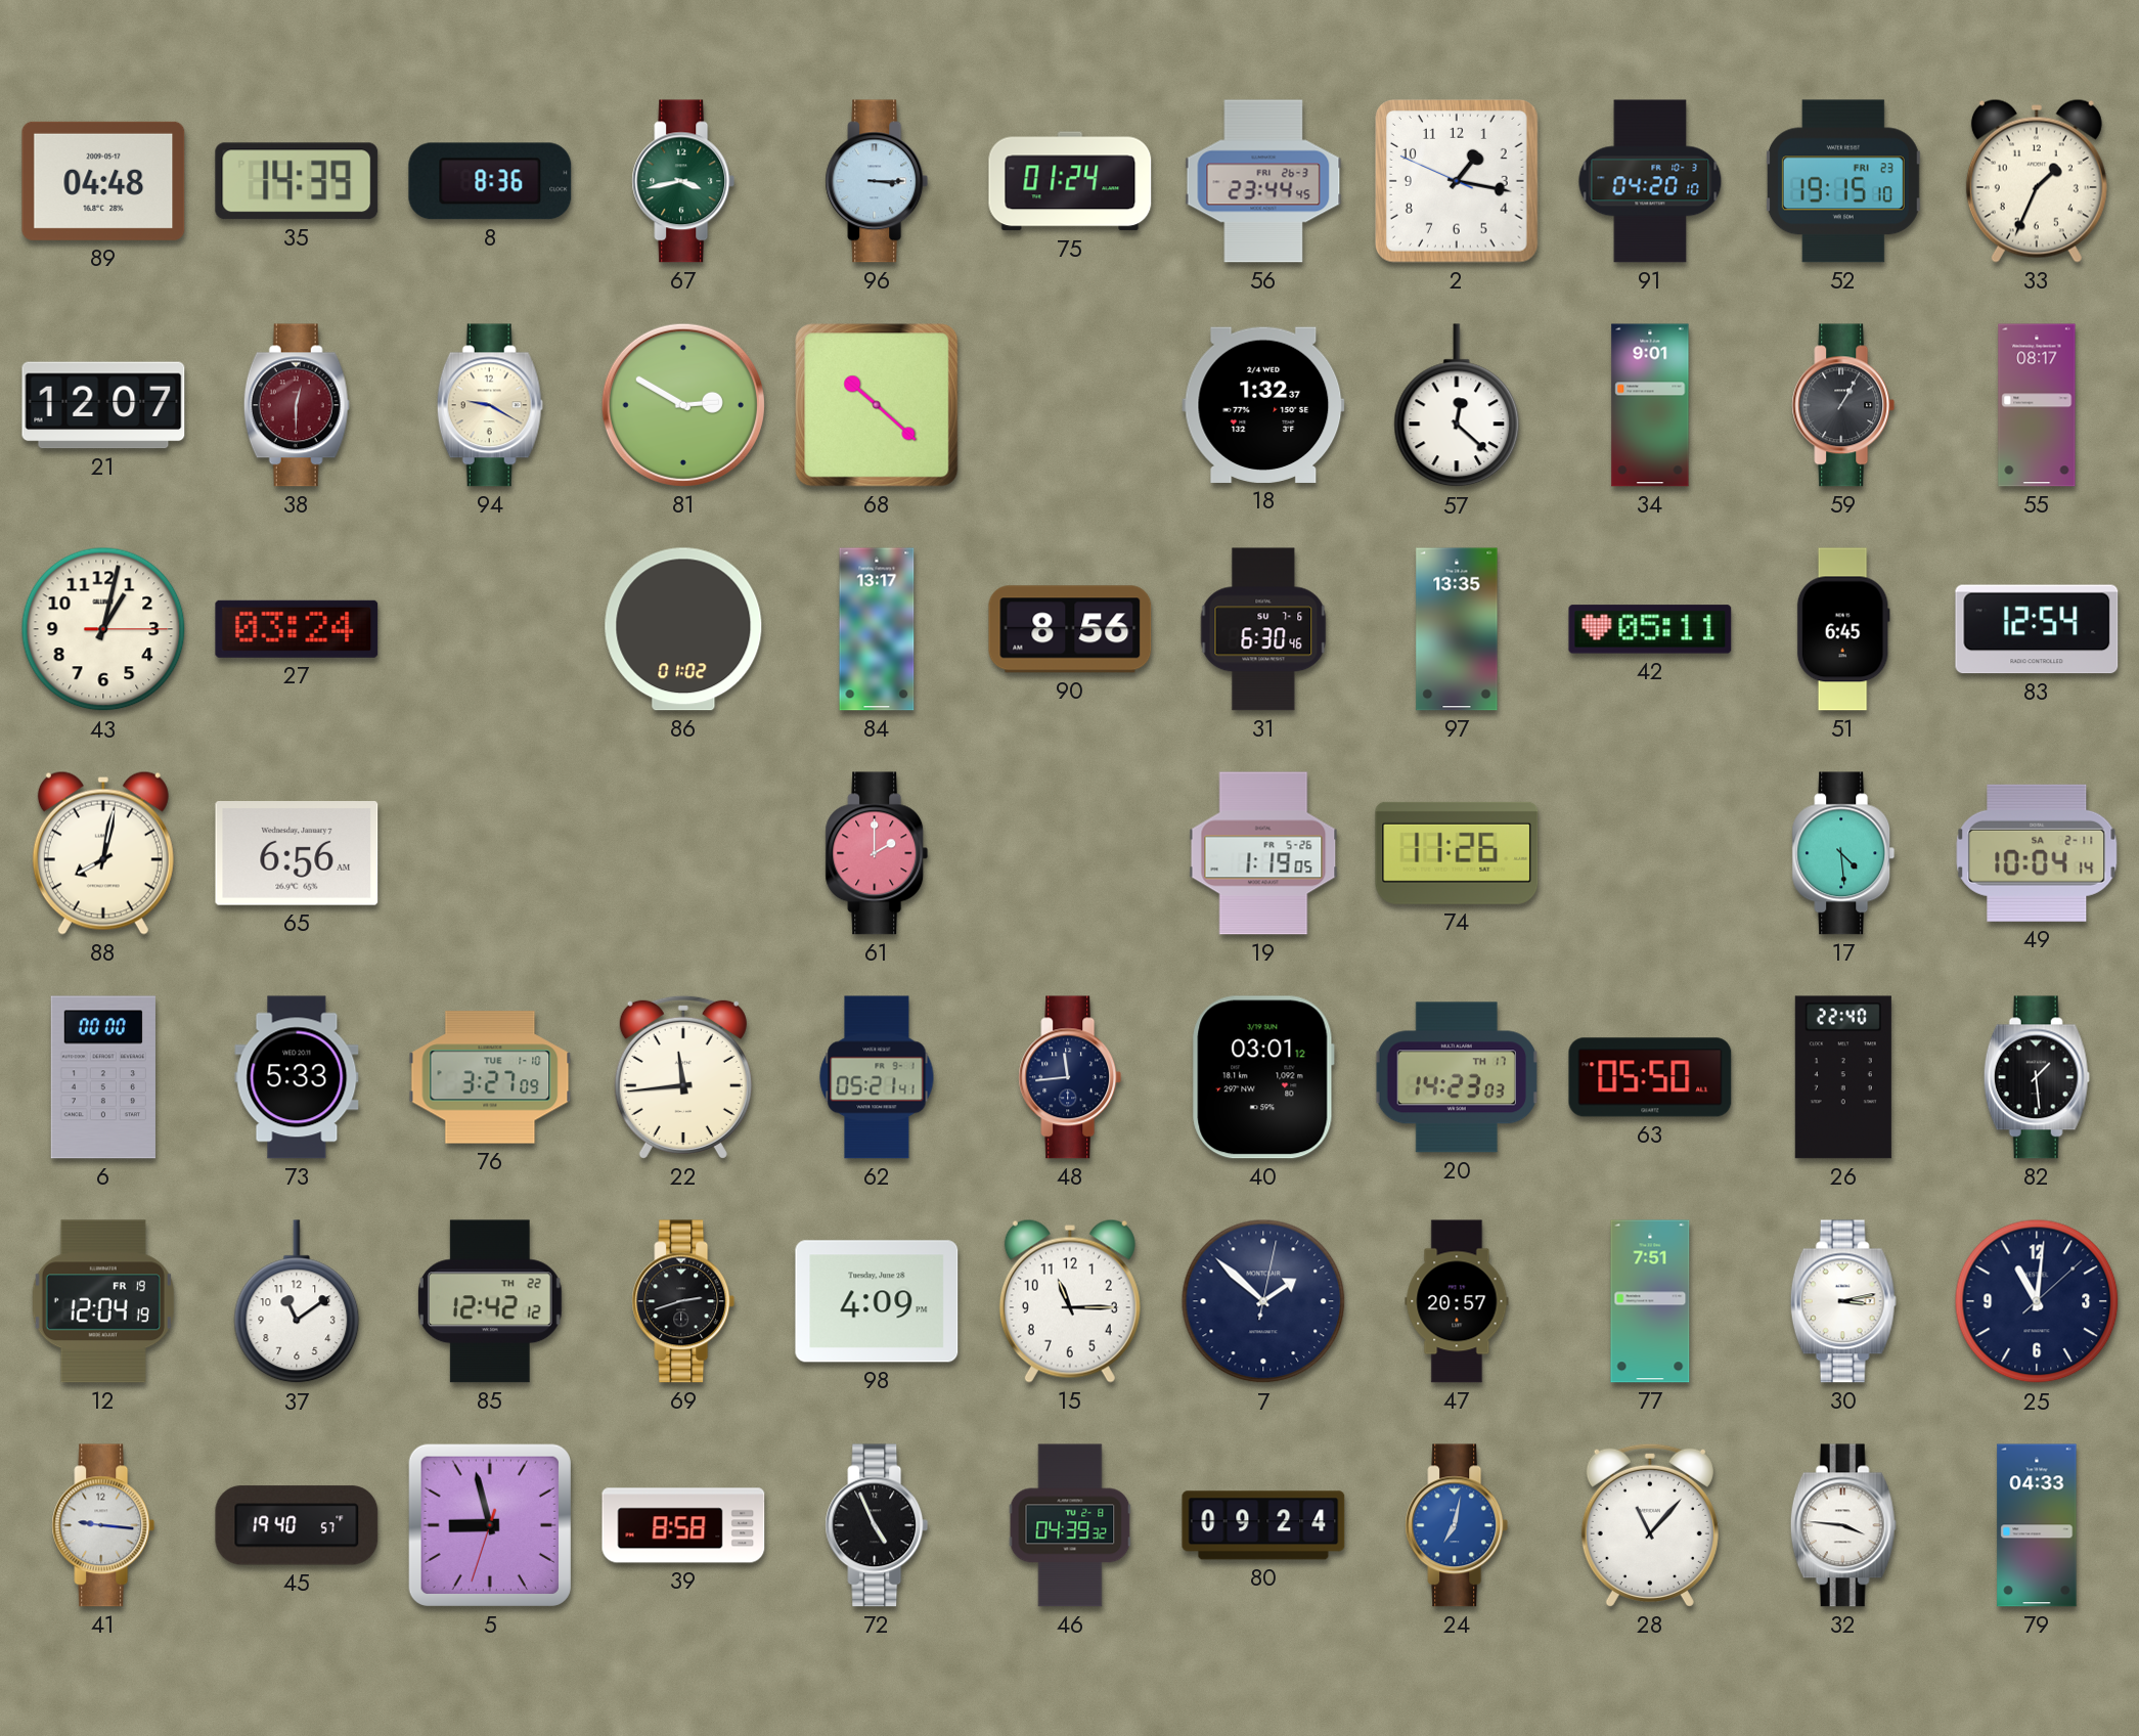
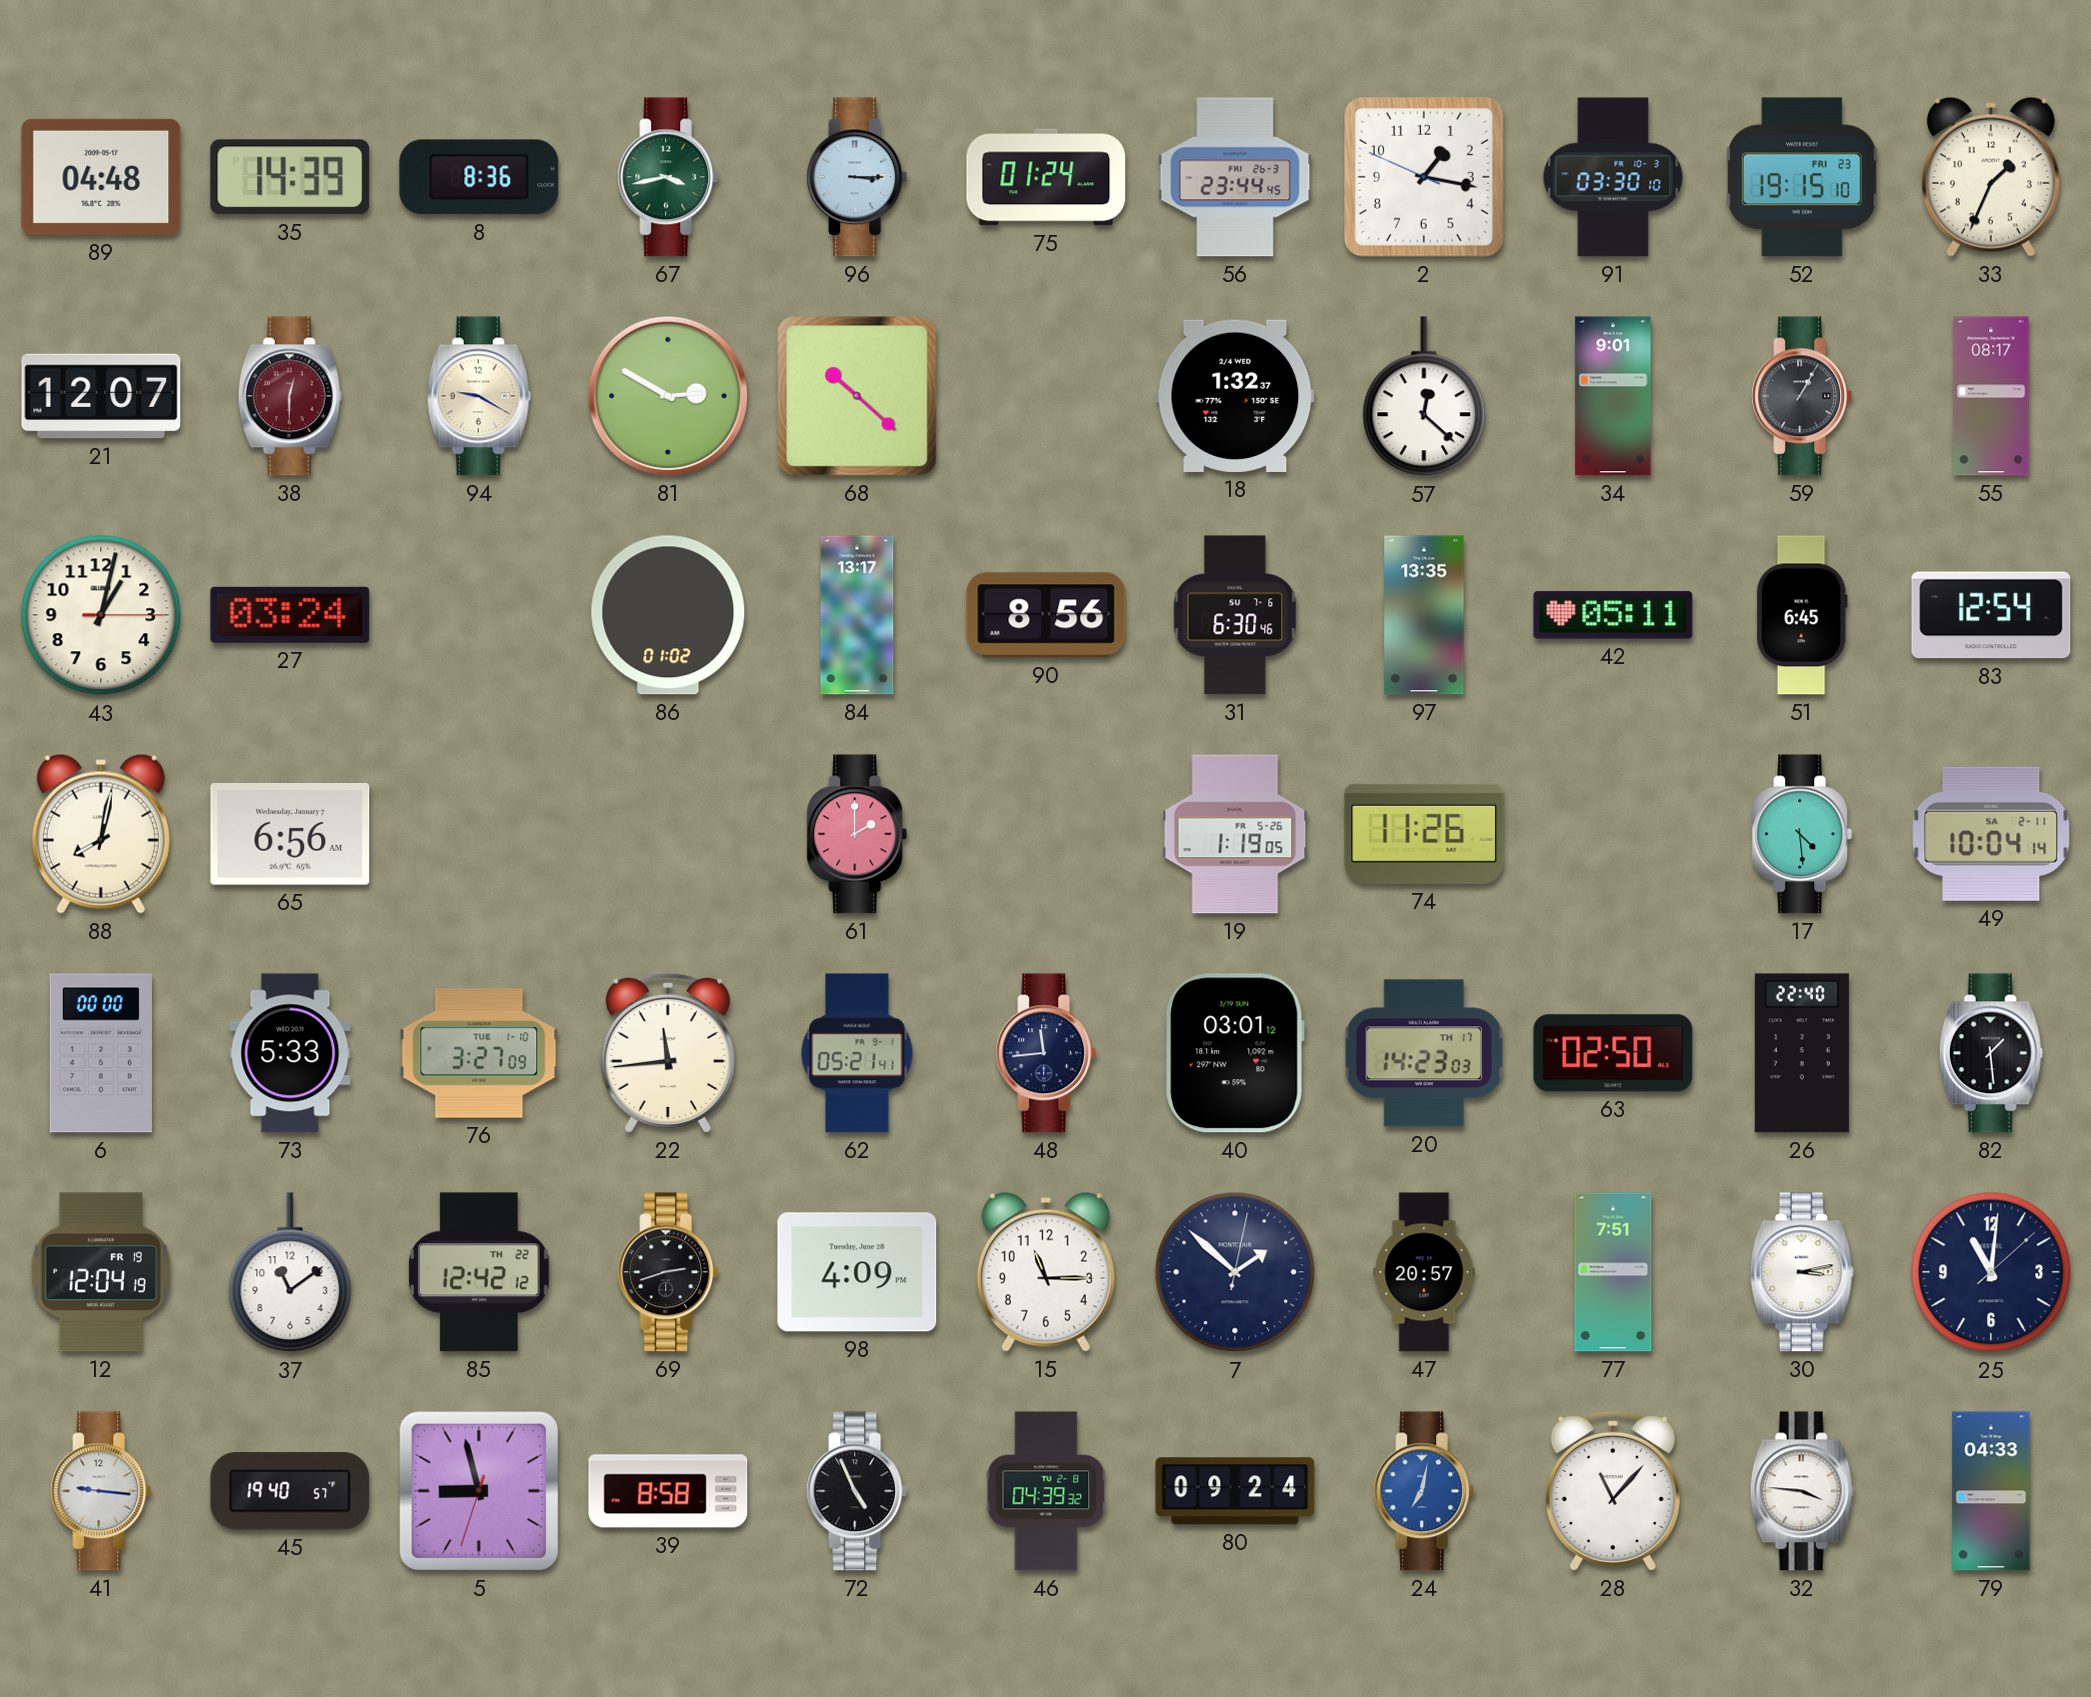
91: 04:20 -> 03:30 (1613, 177)
63: 05:50 -> 02:50 (1613, 1053)
